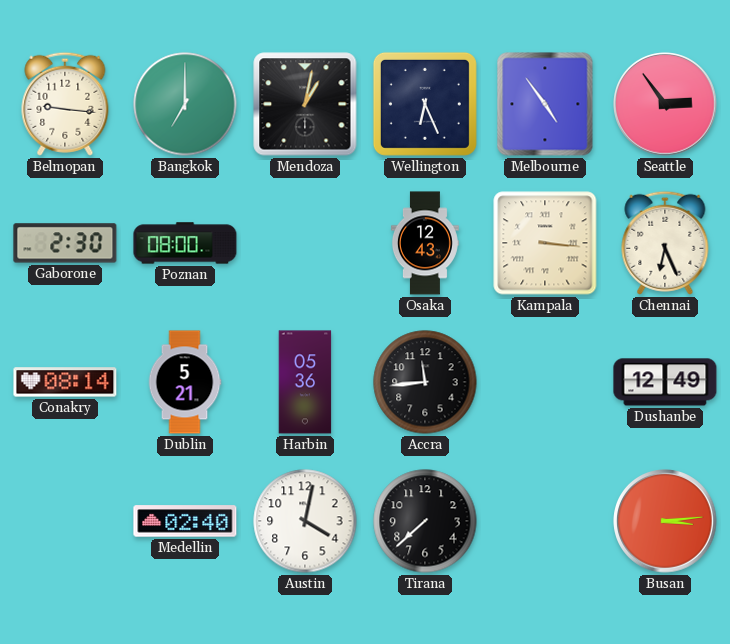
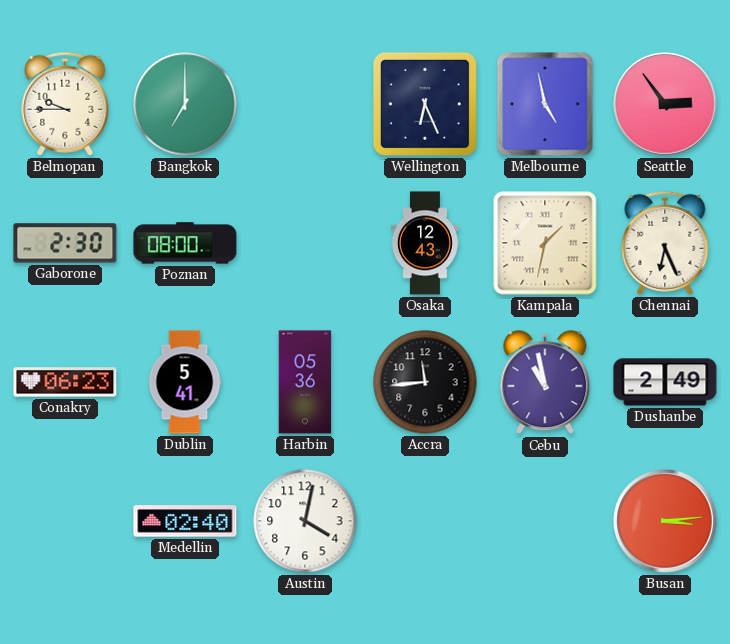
Belmopan: 9:16 -> 9:45 (65, 104)
Mendoza: 1:02 -> none (305, 104)
Melbourne: 4:54 -> 4:58 (545, 104)
Kampala: 3:16 -> 1:32 (545, 243)
Conakry: 08:14 -> 06:23 (65, 382)
Dublin: 5:21 -> 5:41 (185, 382)
Cebu: none -> 10:58 (545, 383)
Dushanbe: 12:49 -> 2:49 (665, 382)
Tirana: 7:38 -> none (425, 521)
